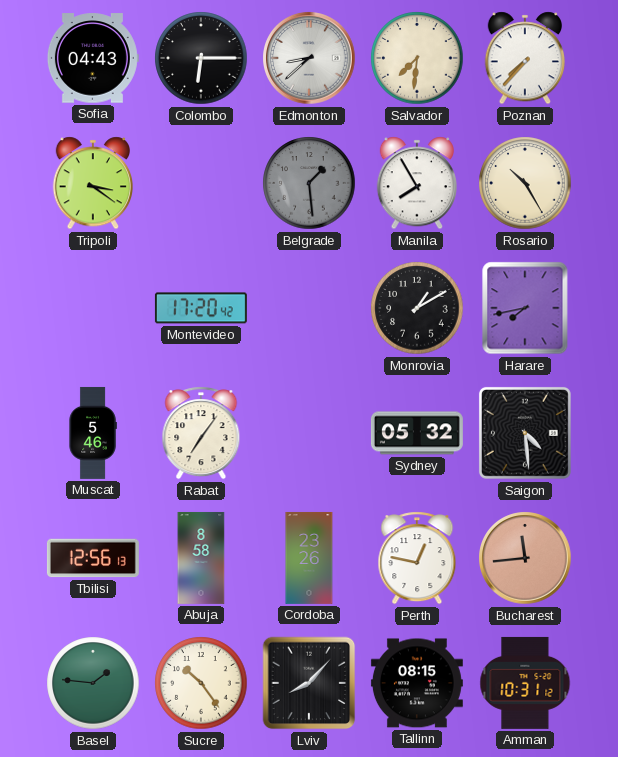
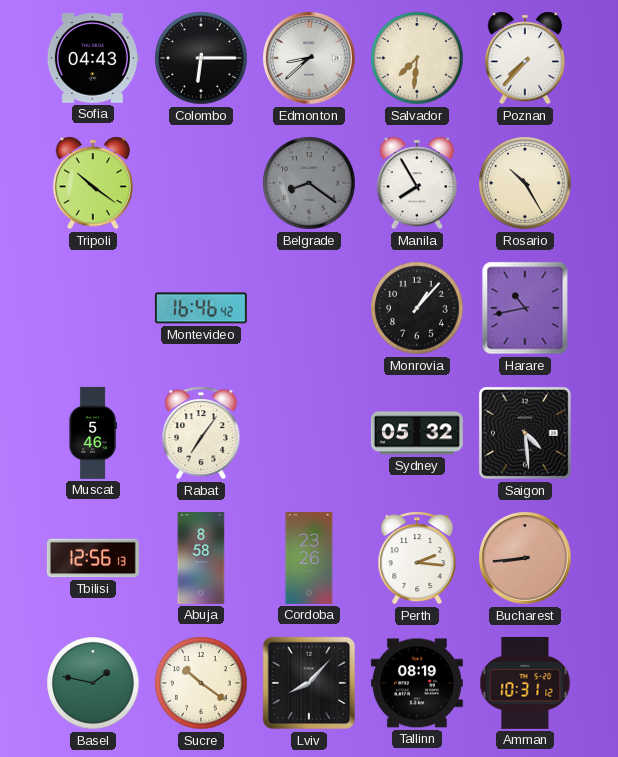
Tripoli: 3:21 -> 10:21 (92, 183)
Belgrade: 1:29 -> 8:21 (309, 183)
Montevideo: 17:20 -> 16:46 (201, 308)
Monrovia: 1:10 -> 1:07 (417, 308)
Harare: 7:43 -> 10:43 (525, 308)
Perth: 12:47 -> 2:16 (417, 558)
Bucharest: 11:44 -> 8:44 (525, 558)
Basel: 1:46 -> 1:47 (93, 683)
Sucre: 10:24 -> 10:21 (201, 683)
Tallinn: 08:15 -> 08:19 (417, 683)
